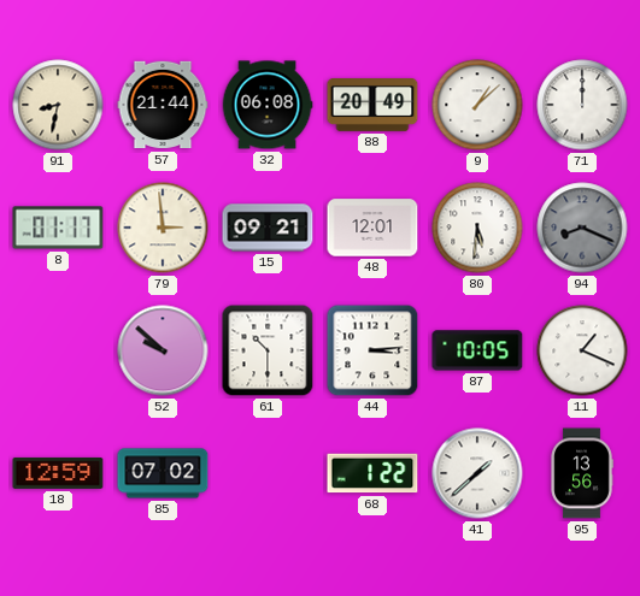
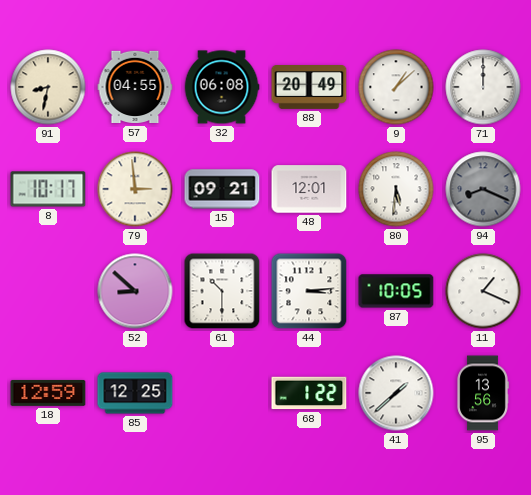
57: 21:44 -> 04:55 (135, 87)
8: 01:17 -> 10:17 (48, 189)
52: 9:52 -> 8:52 (135, 291)
85: 07:02 -> 12:25 (135, 393)
